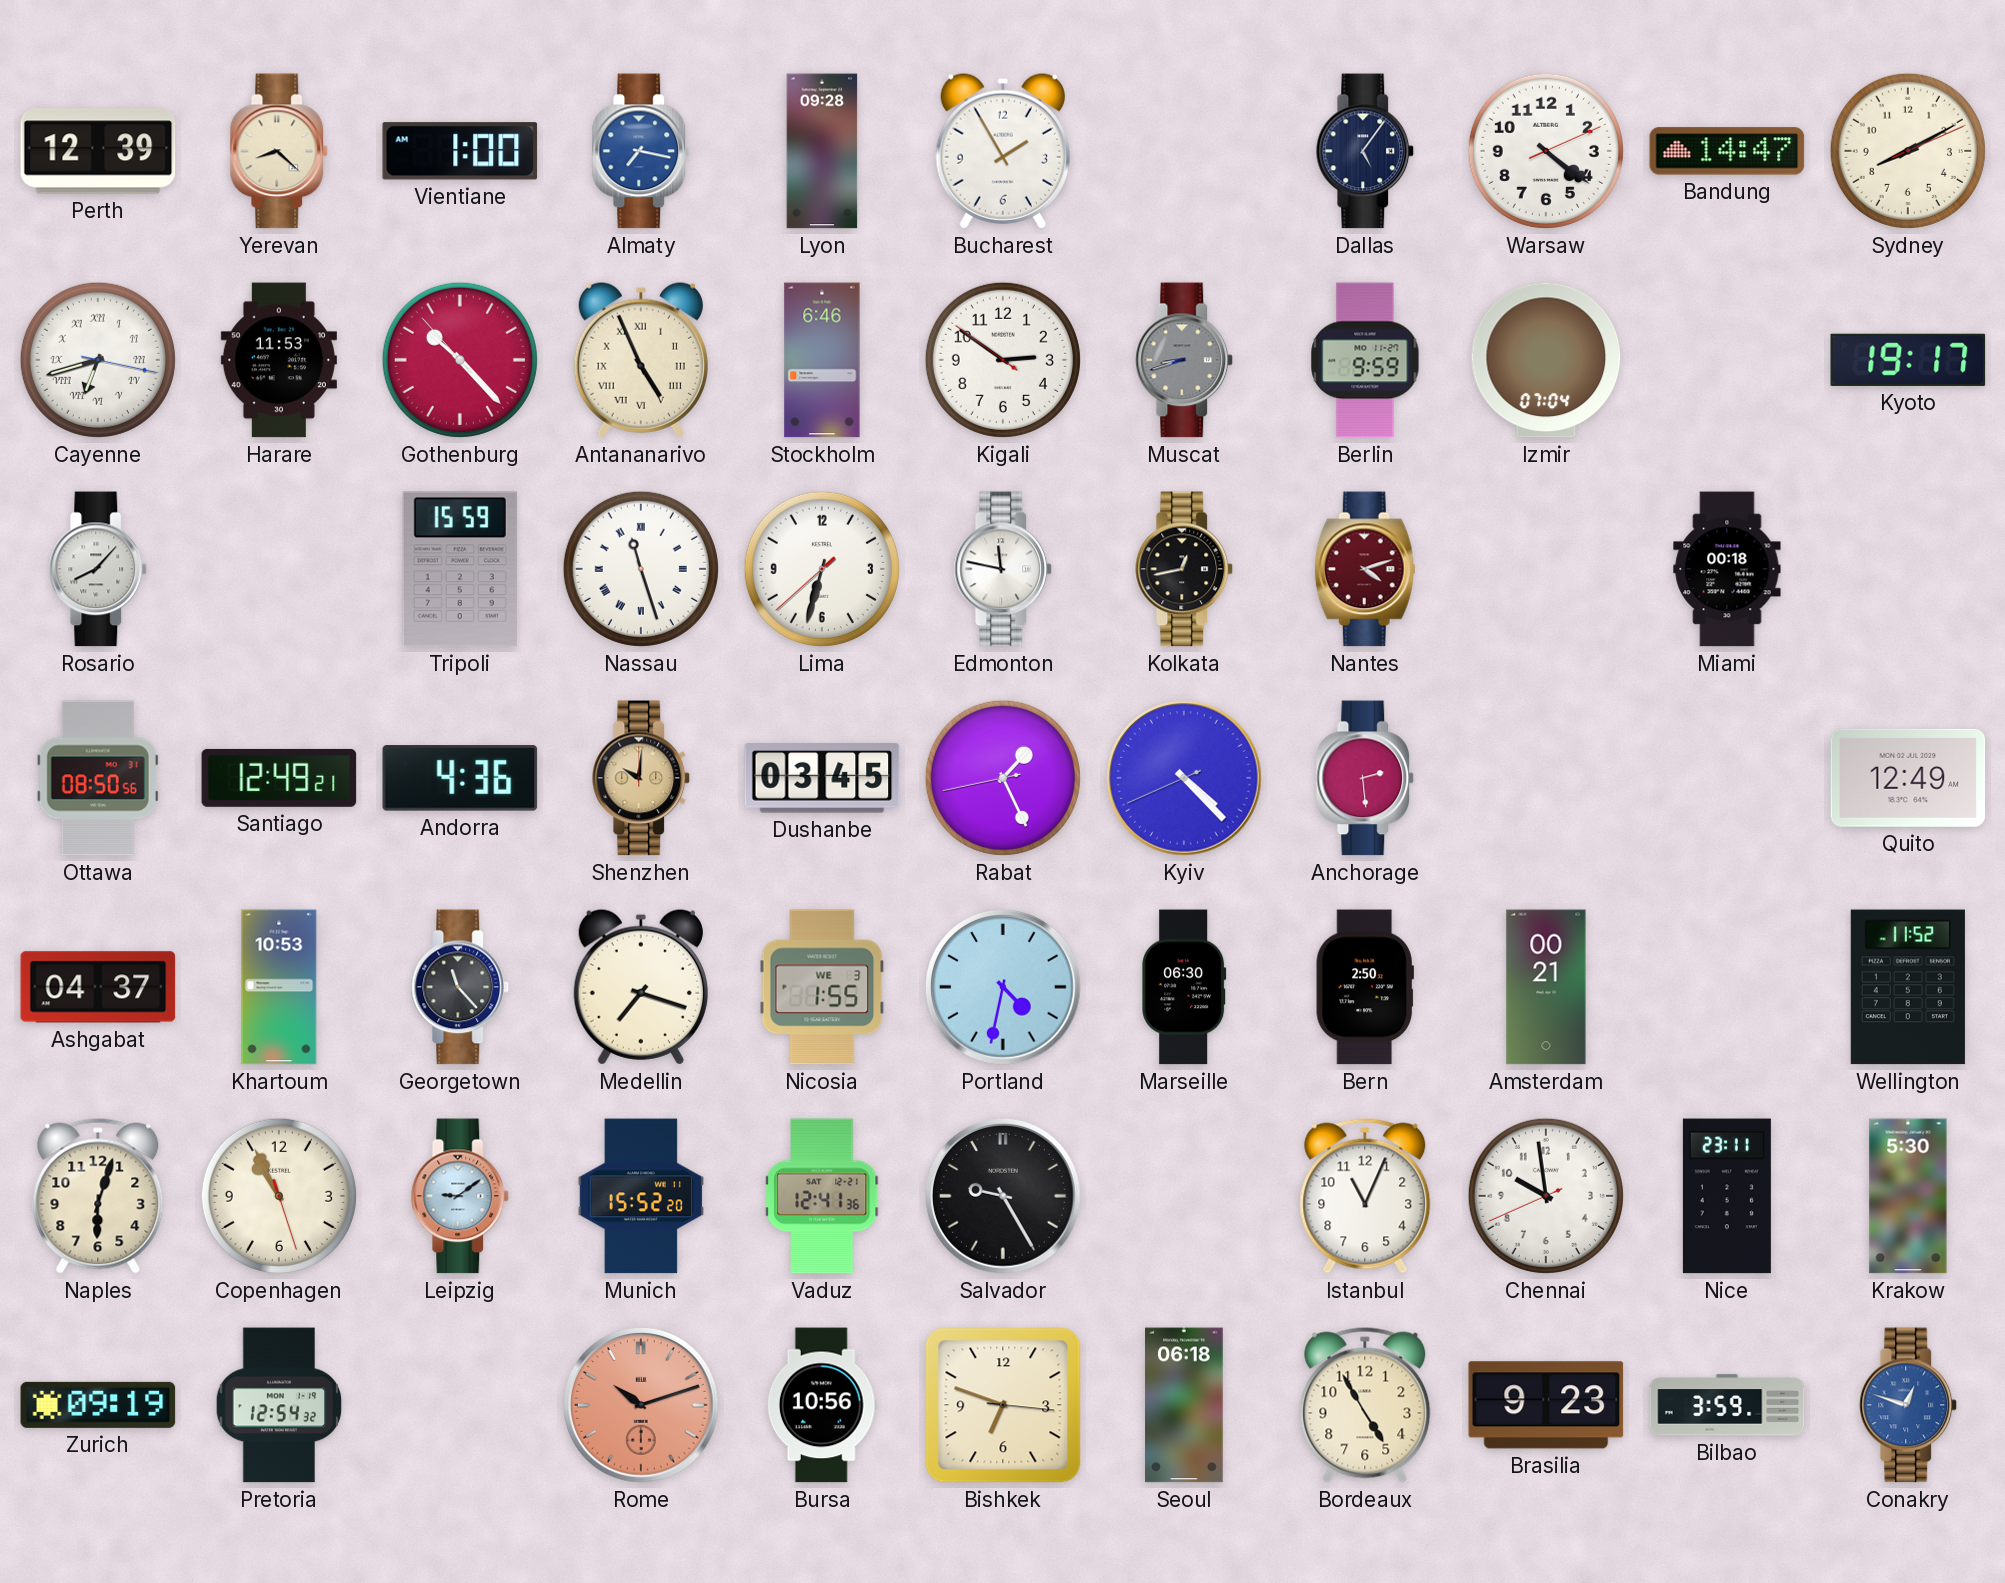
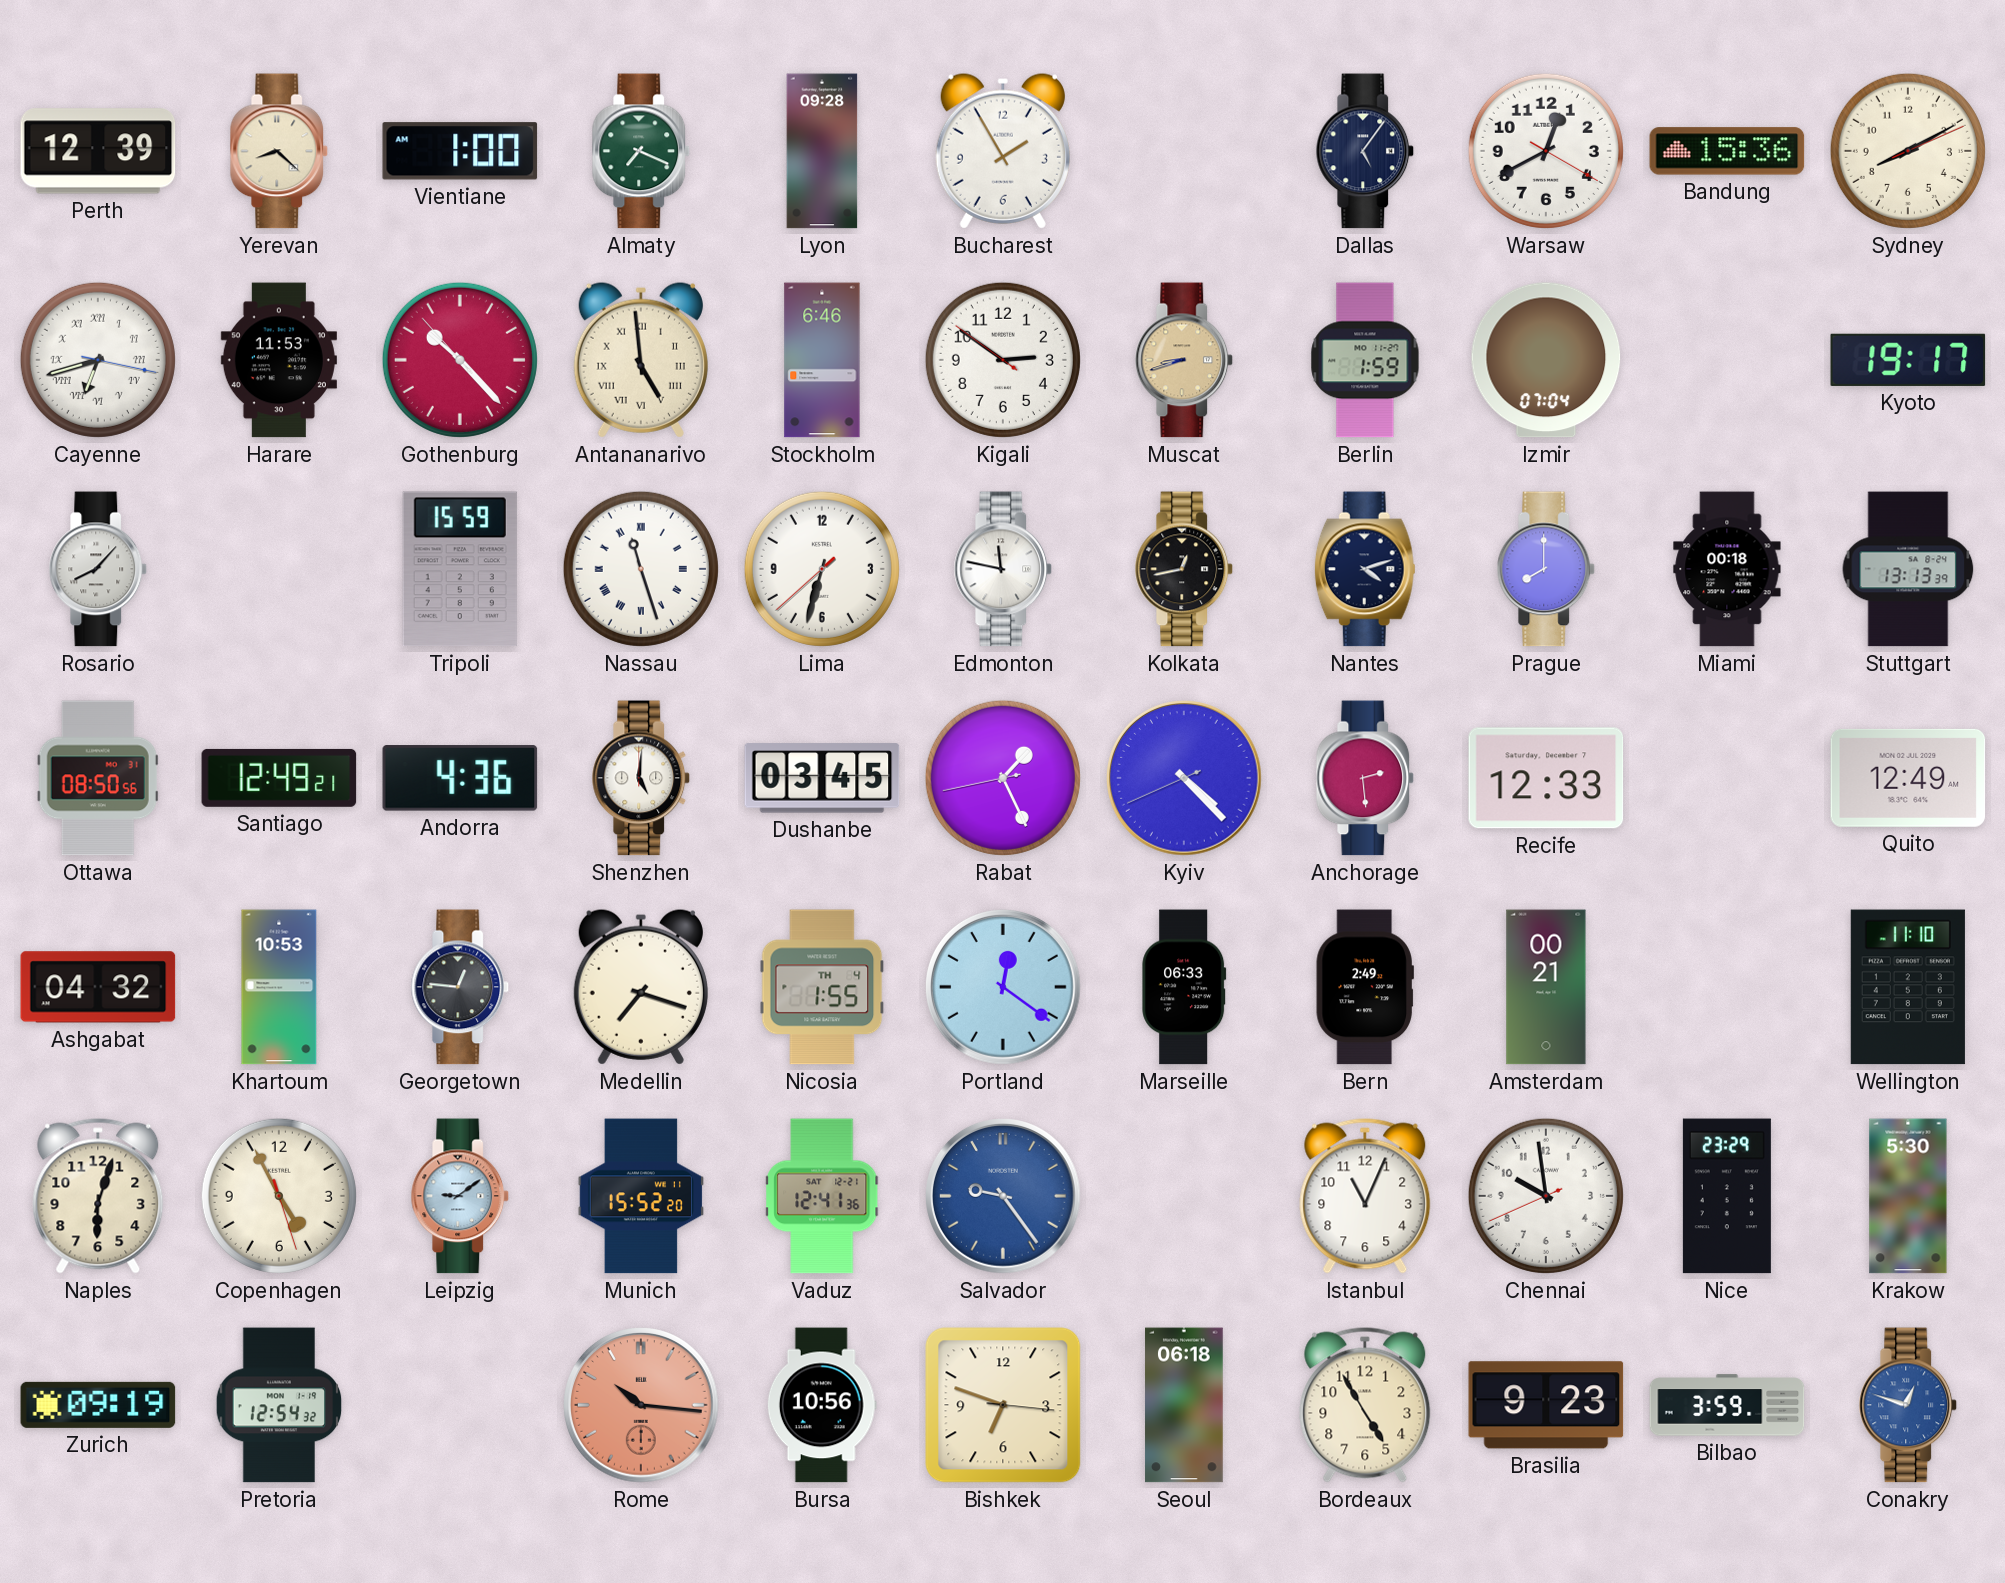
Almaty: 7:17 -> 7:19 (641, 151)
Almaty dial: blue -> green (641, 151)
Warsaw: 4:21 -> 12:40 (1546, 151)
Bandung: 14:47 -> 15:36 (1727, 151)
Antananarivo: 4:56 -> 4:59 (641, 360)
Muscat dial: grey -> champagne (1184, 360)
Berlin: 9:59 -> 1:59 (1365, 360)
Nantes dial: burgundy -> navy (1365, 569)
Prague: none -> 8:00 (1546, 569)
Stuttgart: none -> 13:13 (1908, 569)
Shenzhen: 10:01 -> 5:01 (641, 778)
Shenzhen dial: champagne -> white (641, 778)
Recife: none -> 12:33 (1546, 778)
Ashgabat: 04:37 -> 04:32 (98, 987)
Georgetown: 11:23 -> 12:46 (460, 987)
Nicosia date: WE 3 -> TH 4 (822, 987)
Portland: 4:32 -> 12:21 (1004, 988)
Marseille: 06:30 -> 06:33 (1184, 987)
Bern: 2:50 -> 2:49 (1365, 987)
Wellington: 11:52 -> 11:10 (1908, 987)
Copenhagen: 10:55 -> 4:55 (279, 1196)
Salvador: 9:25 -> 9:24 (1004, 1197)
Salvador dial: black -> blue (1004, 1197)
Nice: 23:11 -> 23:29 (1727, 1196)
Rome: 10:12 -> 10:16 (642, 1406)
